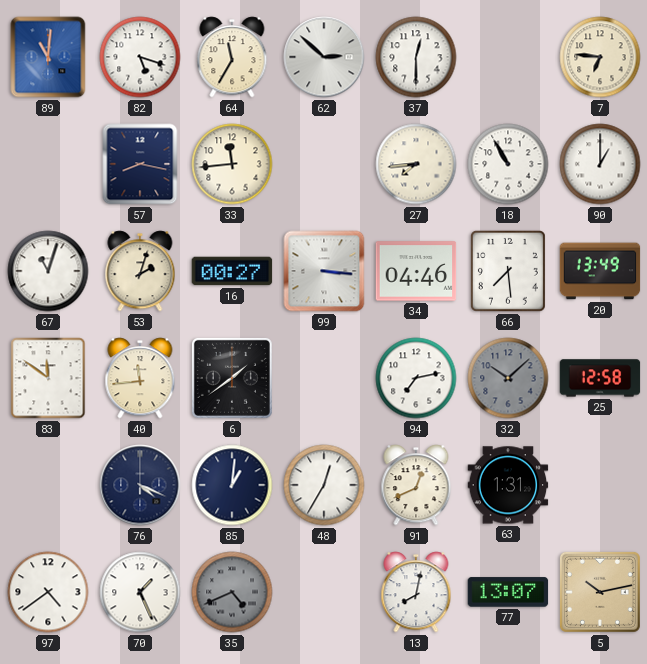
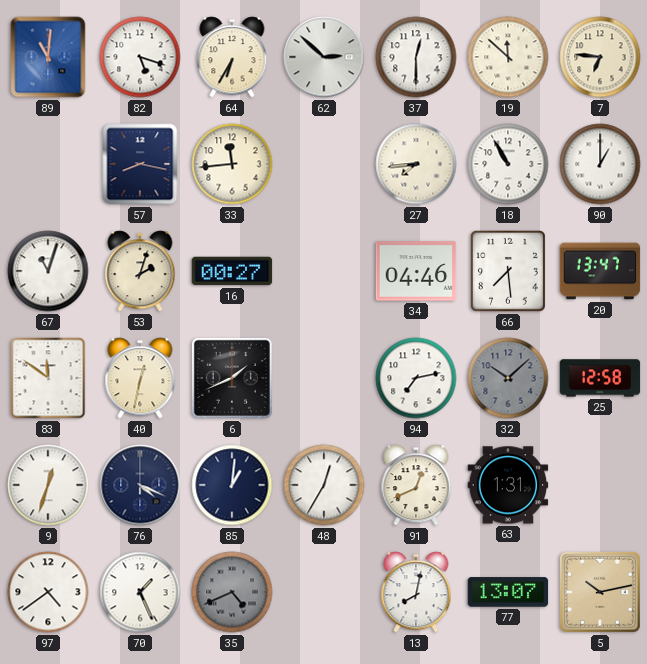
64: 11:35 -> 6:35 (232, 57)
19: none -> 11:52 (508, 57)
99: 3:16 -> none (324, 271)
20: 13:49 -> 13:47 (600, 271)
40: 11:44 -> 12:32 (140, 378)
6: 1:39 -> 1:41 (232, 378)
9: none -> 12:33 (48, 485)
